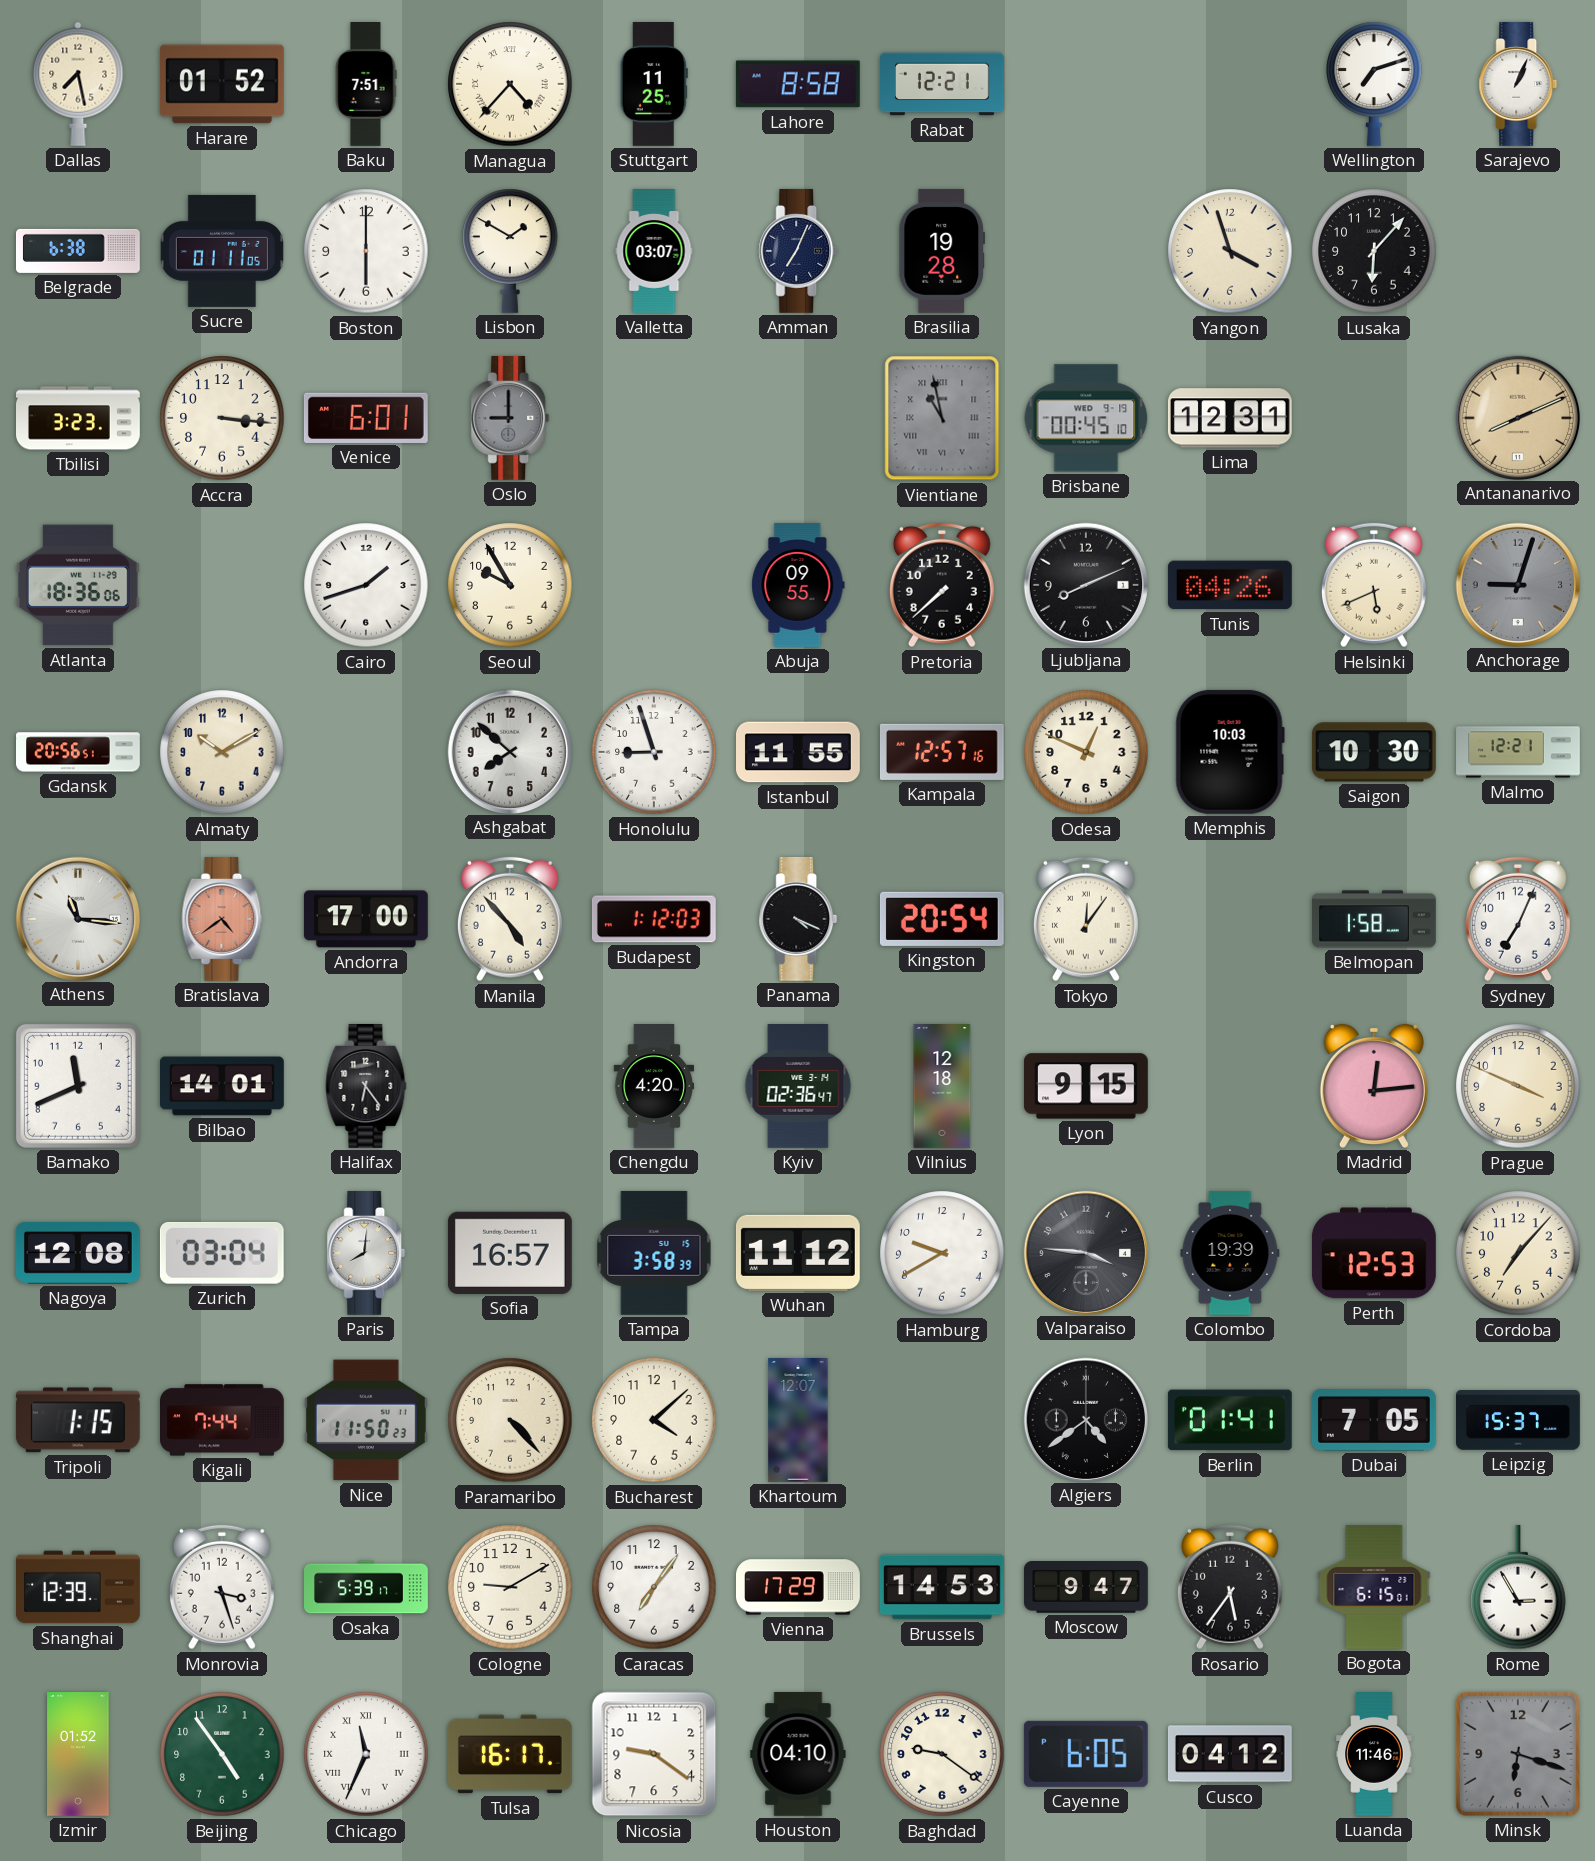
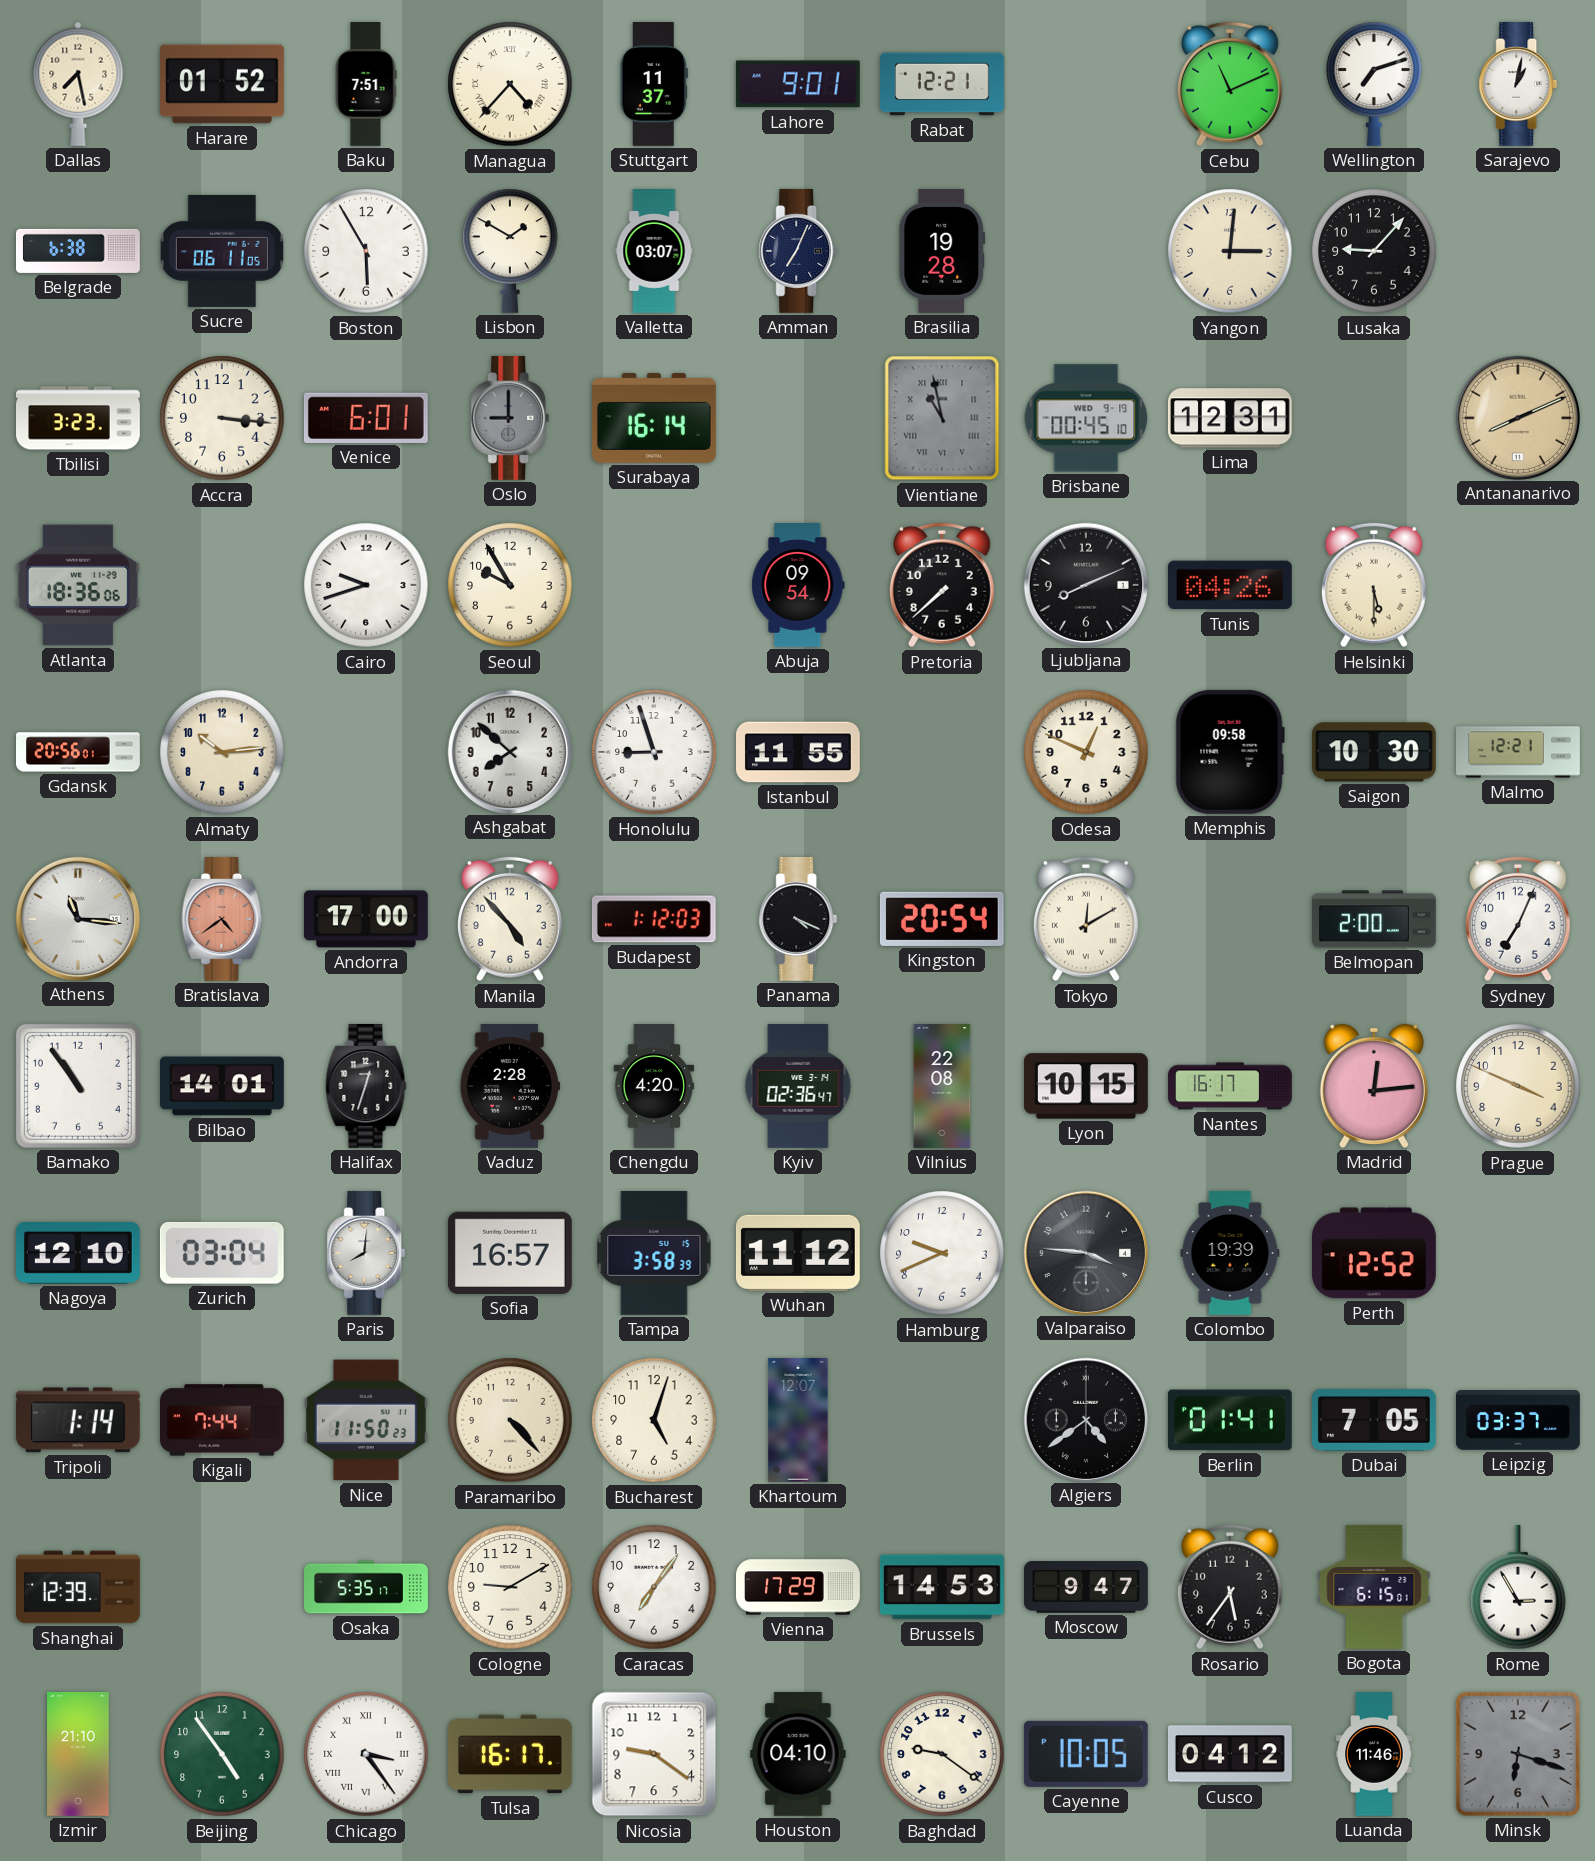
Stuttgart: 11:25 -> 11:37 (654, 85)
Lahore: 8:58 -> 9:01 (798, 84)
Cebu: none -> 11:11 (1230, 84)
Sarajevo: 1:04 -> 1:02 (1518, 84)
Sucre: 01:11 -> 06:11 (222, 251)
Boston: 6:00 -> 5:55 (366, 251)
Yangon: 3:57 -> 3:01 (1230, 251)
Lusaka: 6:07 -> 9:07 (1374, 251)
Surabaya: none -> 16:14 (654, 418)
Cairo: 1:42 -> 9:42 (366, 585)
Abuja: 09:55 -> 09:54 (798, 586)
Helsinki: 5:41 -> 5:30 (1374, 585)
Anchorage: 9:03 -> none (1517, 584)
Gdansk: 20:56:51 -> 20:56:01 (78, 752)
Almaty: 10:10 -> 10:14 (222, 752)
Kampala: 12:57 -> none (942, 752)
Memphis: 10:03 -> 09:58 (1230, 752)
Tokyo: 12:06 -> 12:10 (1086, 919)
Belmopan: 1:58 -> 2:00 (1375, 919)
Bamako: 11:41 -> 10:54 (78, 1086)
Halifax: 6:24 -> 12:33 (366, 1086)
Vaduz: none -> 2:28 (509, 1087)
Vilnius: 12:18 -> 22:08 (942, 1087)
Lyon: 9:15 -> 10:15 (1086, 1086)
Nantes: none -> 16:17 (1230, 1086)
Nagoya: 12:08 -> 12:10 (78, 1254)
Hamburg: 9:40 -> 9:41 (942, 1253)
Perth: 12:53 -> 12:52 (1374, 1253)
Cordoba: 7:07 -> none (1518, 1253)
Tripoli: 1:15 -> 1:14 (78, 1420)
Bucharest: 4:08 -> 5:03 (654, 1420)
Leipzig: 15:37 -> 03:37 (1519, 1420)
Monrovia: 3:27 -> none (222, 1587)
Osaka: 5:39 -> 5:35 (367, 1587)
Izmir: 01:52 -> 21:10 (78, 1755)
Chicago: 11:34 -> 3:24 (366, 1754)
Cayenne: 6:05 -> 10:05 (1086, 1754)
